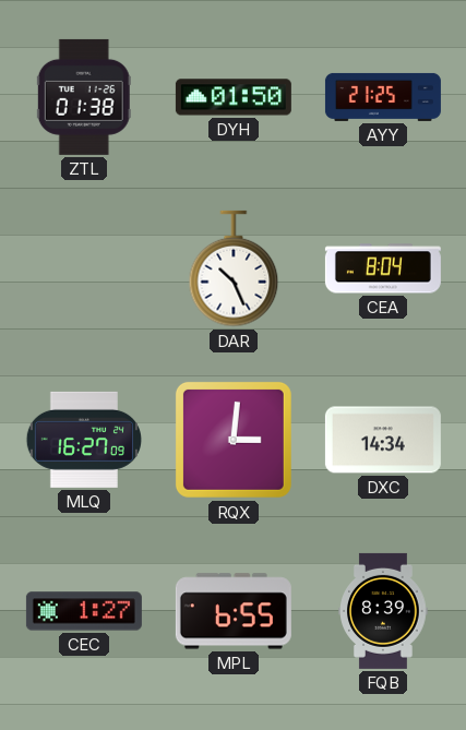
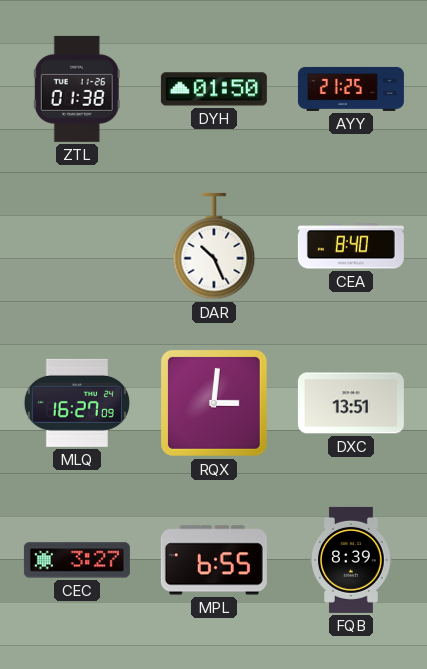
CEA: 8:04 -> 8:40 (351, 246)
DXC: 14:34 -> 13:51 (351, 403)
CEC: 1:27 -> 3:27 (77, 560)
